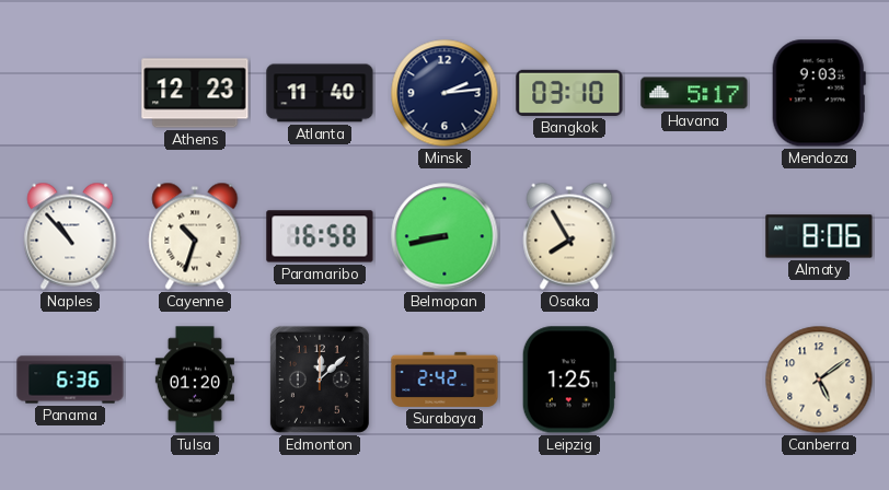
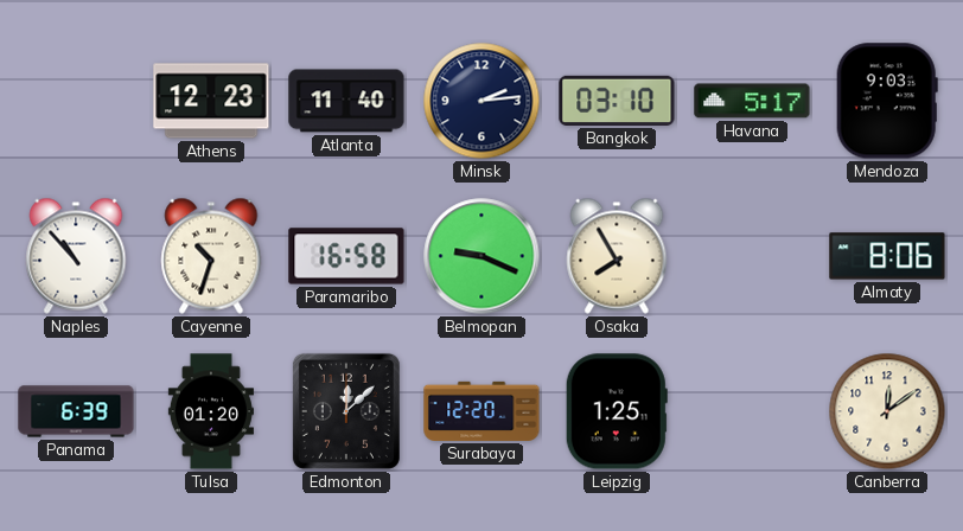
Belmopan: 8:43 -> 9:19 (481, 256)
Panama: 6:36 -> 6:39 (76, 411)
Surabaya: 2:42 -> 12:20 (481, 411)
Canberra: 5:09 -> 12:09 (887, 411)
